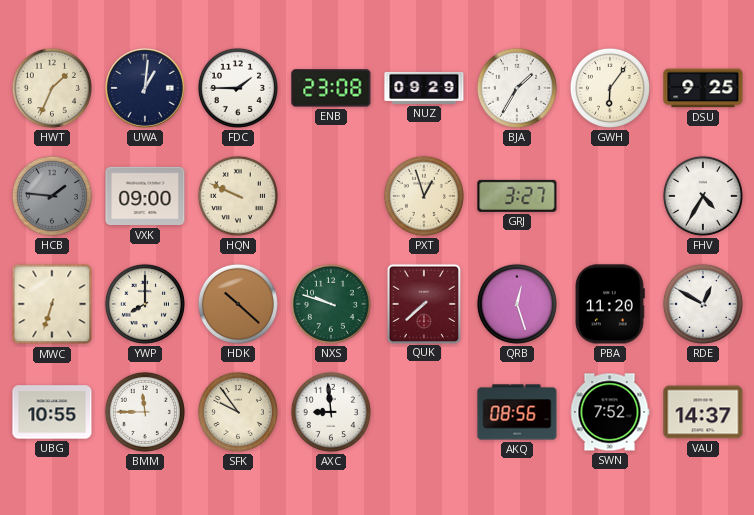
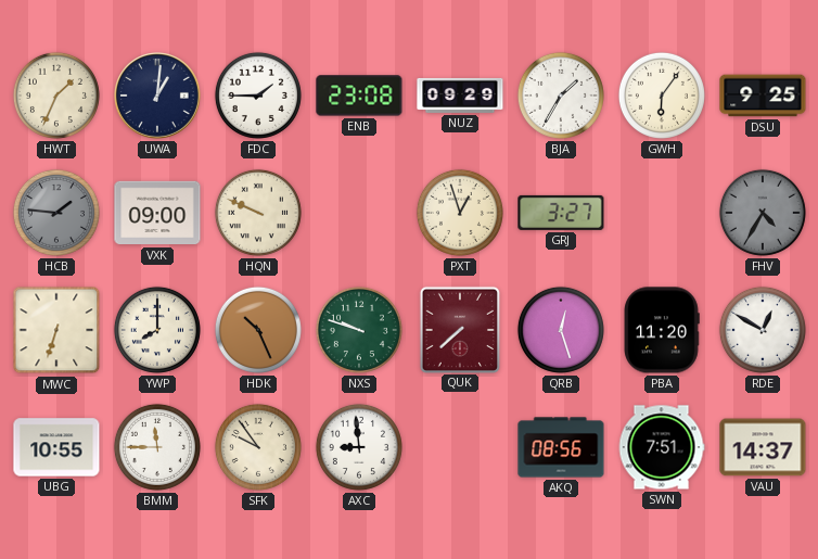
FHV dial: white -> grey (763, 213)
HDK: 10:22 -> 10:26 (258, 330)
SWN: 7:52 -> 7:51 (662, 447)
